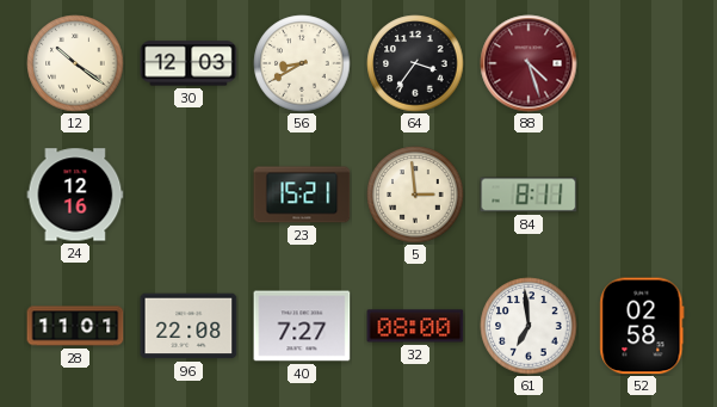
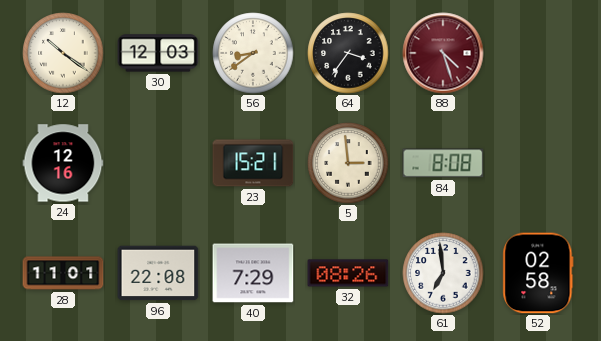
56: 8:40 -> 8:39 (253, 53)
84: 8:11 -> 8:08 (443, 163)
40: 7:27 -> 7:29 (253, 273)
32: 08:00 -> 08:26 (348, 273)
